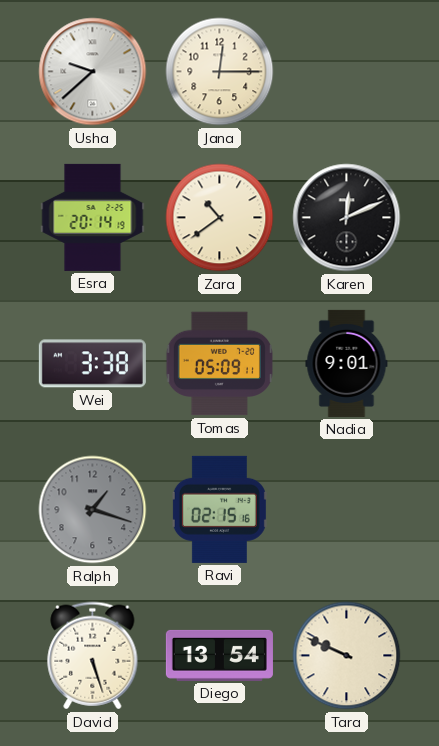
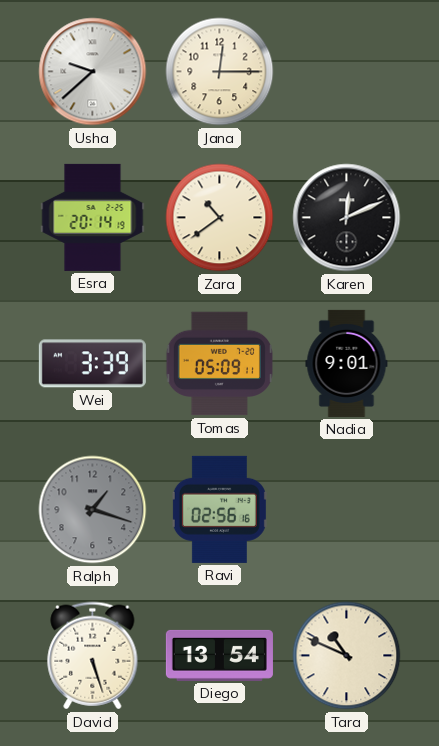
Wei: 3:38 -> 3:39 (92, 364)
Ravi: 02:15 -> 02:56 (219, 509)
Tara: 9:49 -> 10:49 (347, 656)
